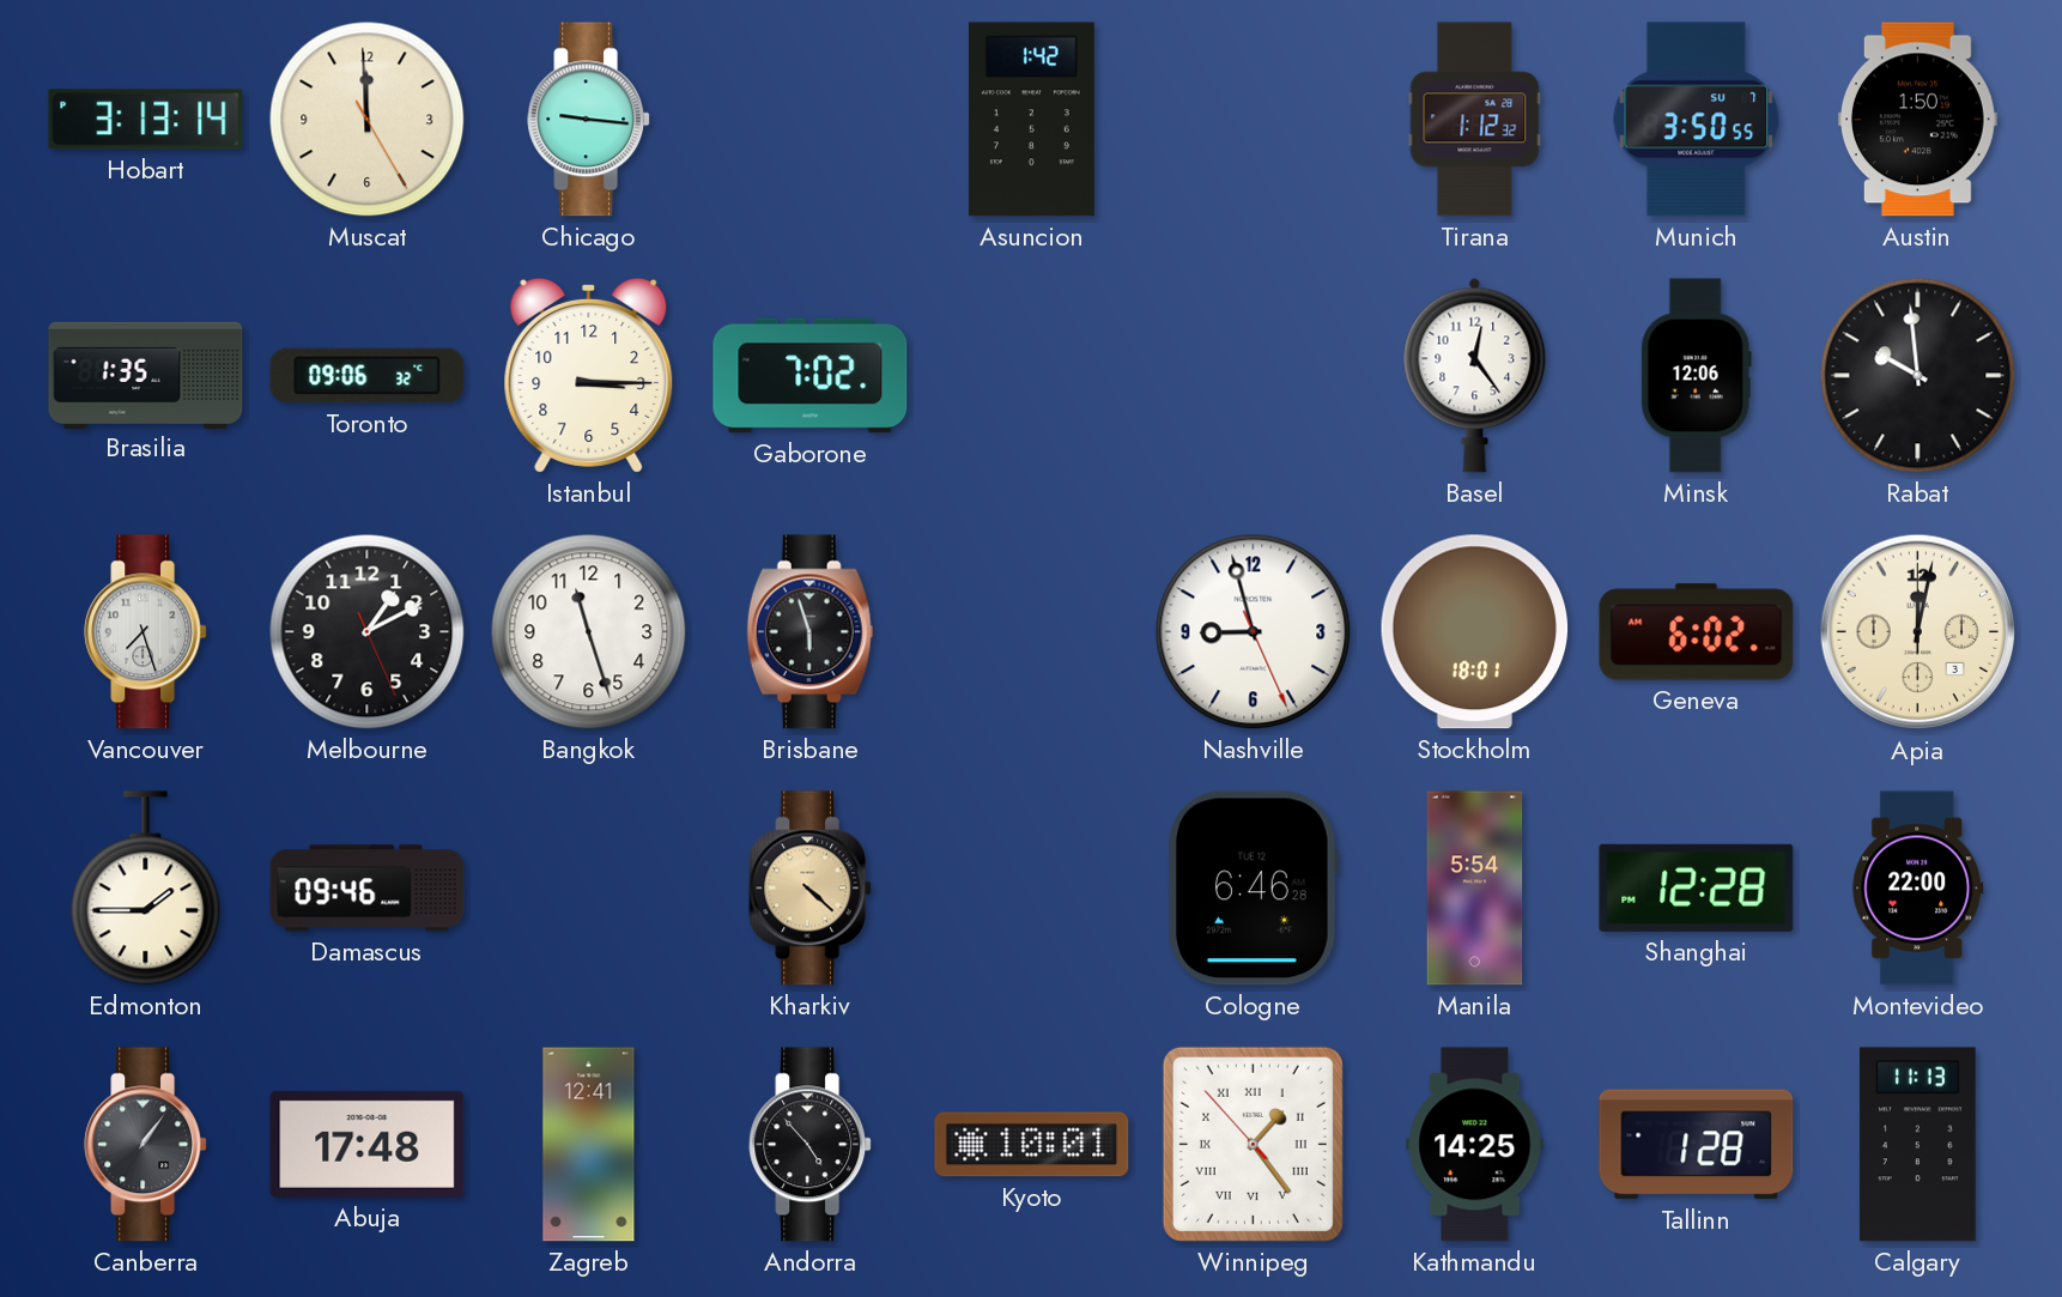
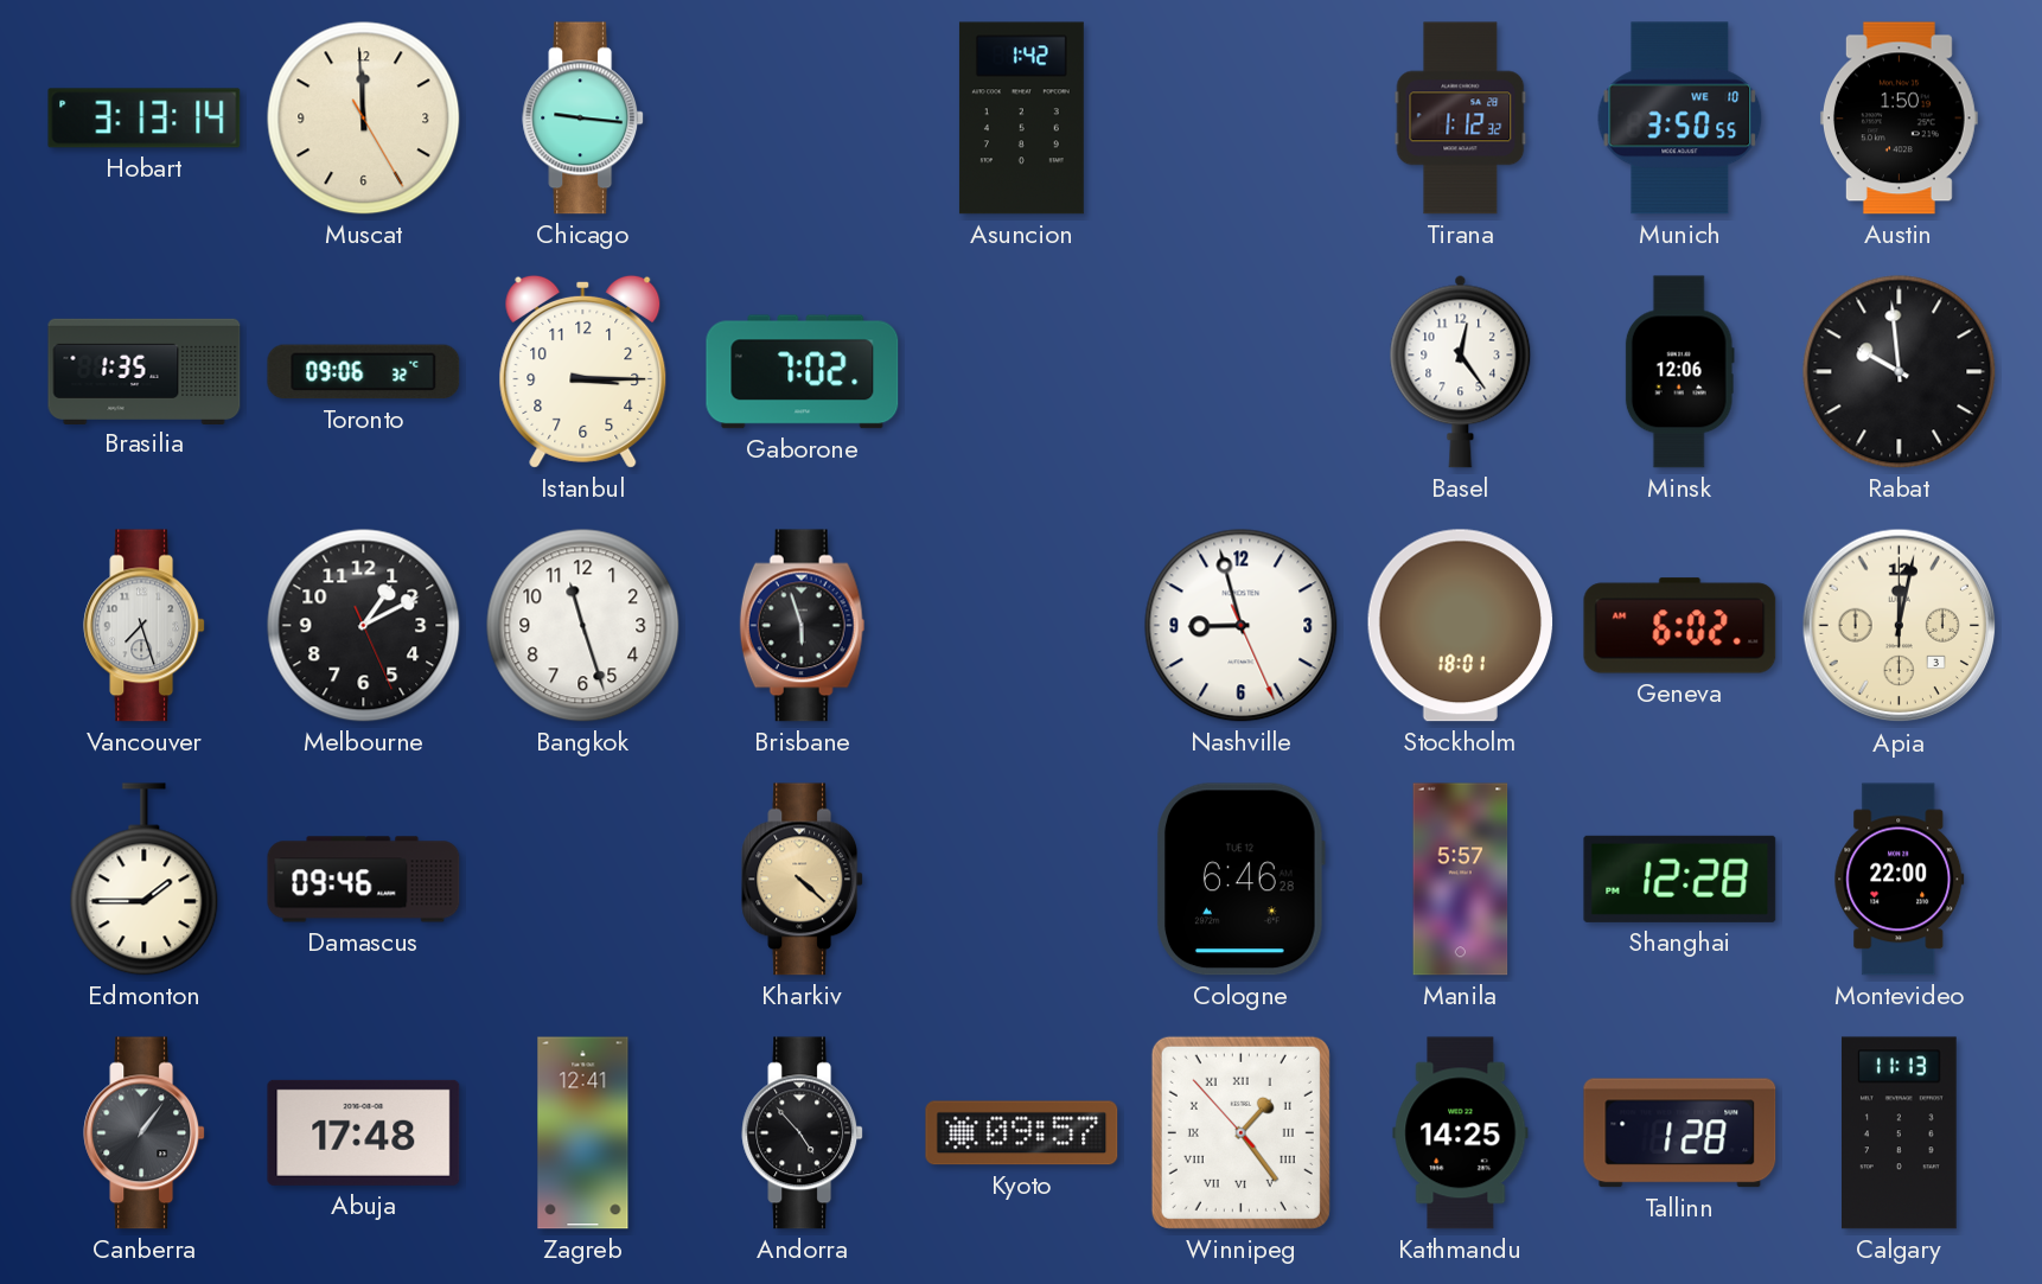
Munich date: SU 7 -> WE 10 (1680, 119)
Manila: 5:54 -> 5:57 (1461, 880)
Kyoto: 10:01 -> 09:57 (1022, 1133)
